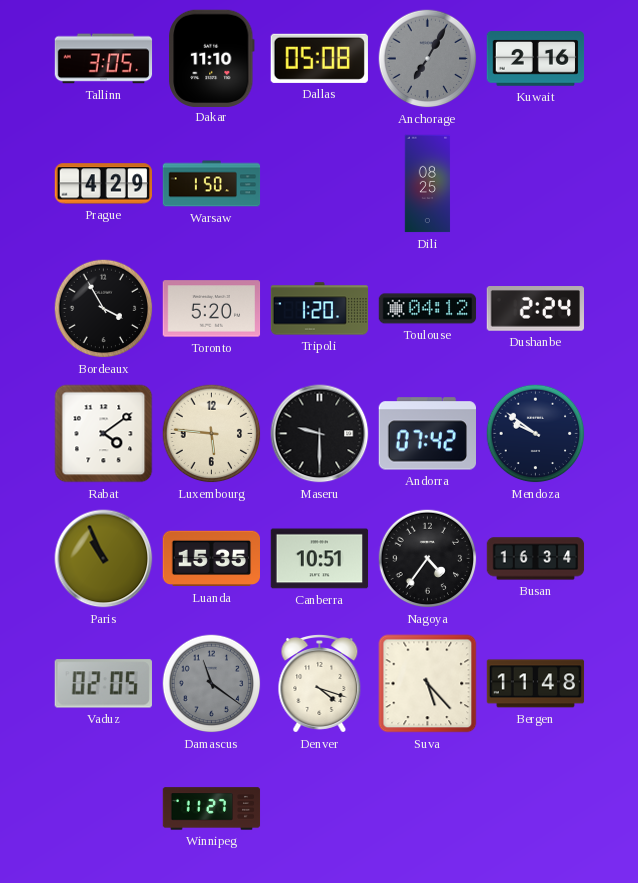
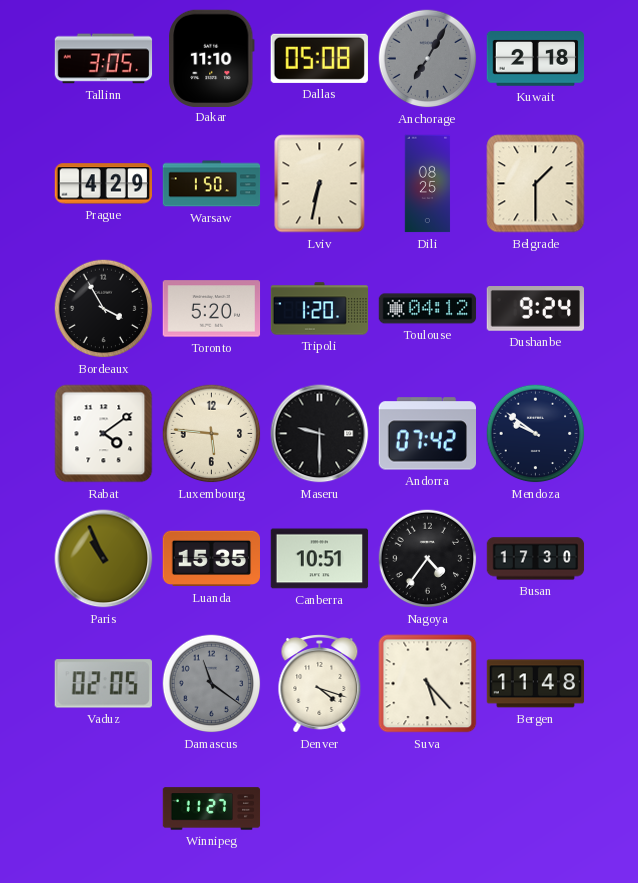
Kuwait: 2:16 -> 2:18 (536, 59)
Lviv: none -> 6:32 (320, 184)
Belgrade: none -> 1:30 (536, 184)
Dushanbe: 2:24 -> 9:24 (535, 309)
Busan: 16:34 -> 17:30 (536, 559)
